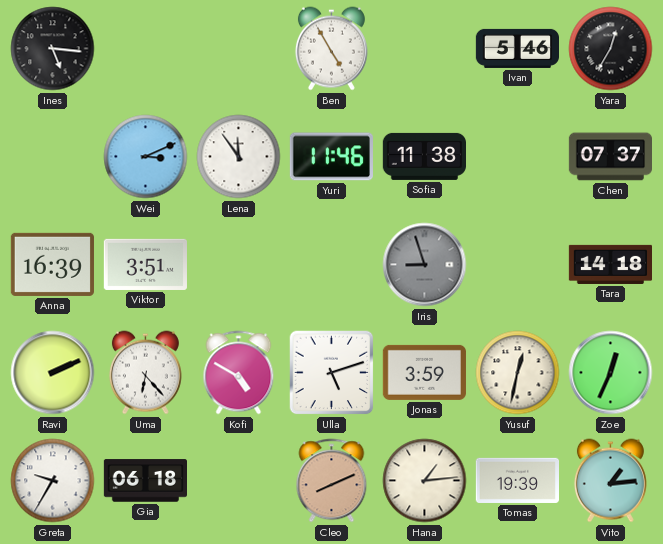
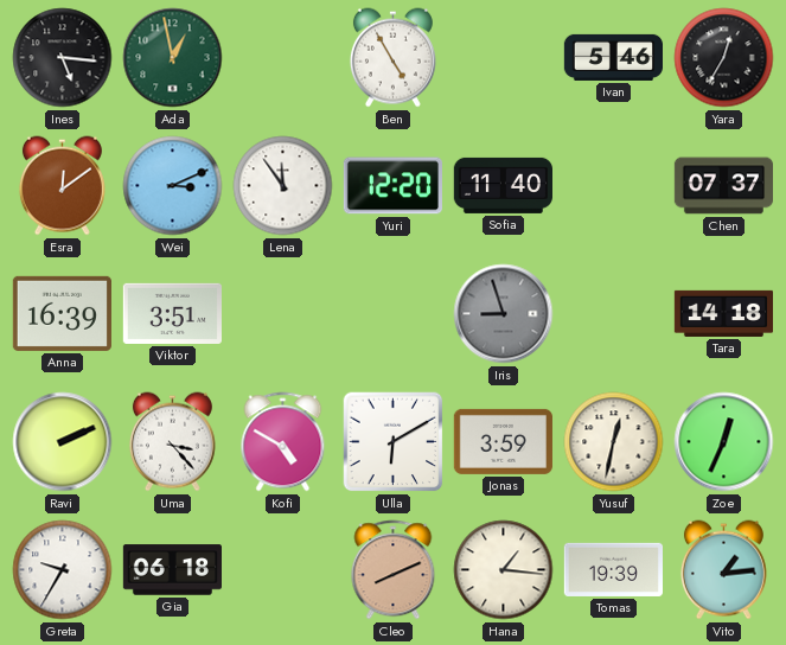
Ada: none -> 12:58 (173, 58)
Esra: none -> 12:09 (62, 186)
Yuri: 11:46 -> 12:20 (392, 186)
Sofia: 11:38 -> 11:40 (503, 185)
Uma: 6:23 -> 3:23 (172, 442)
Ulla: 5:12 -> 6:10 (394, 442)
Hana: 1:14 -> 1:16 (504, 570)
